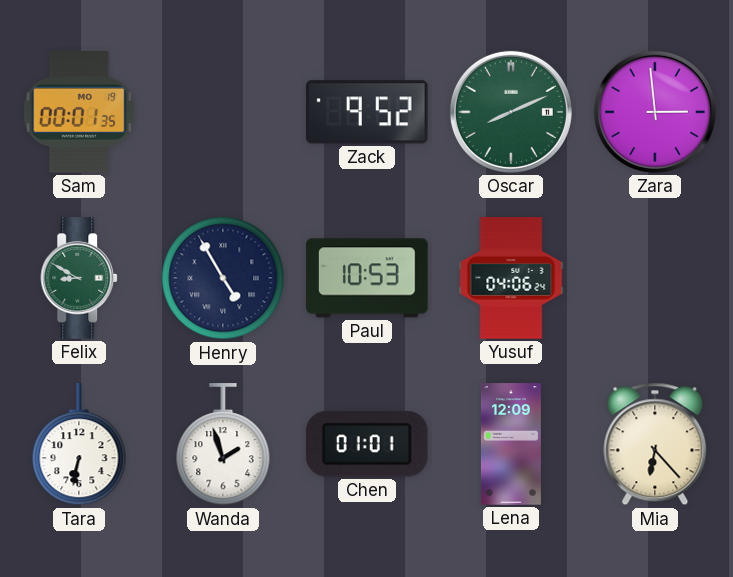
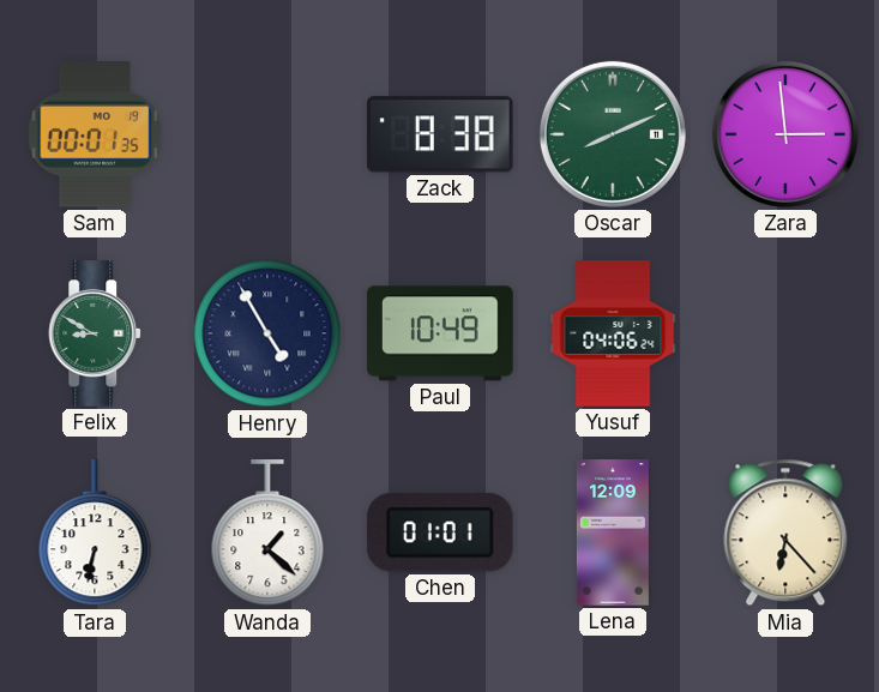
Zack: 9:52 -> 8:38 (440, 134)
Paul: 10:53 -> 10:49 (440, 333)
Wanda: 1:57 -> 1:22 (267, 534)
